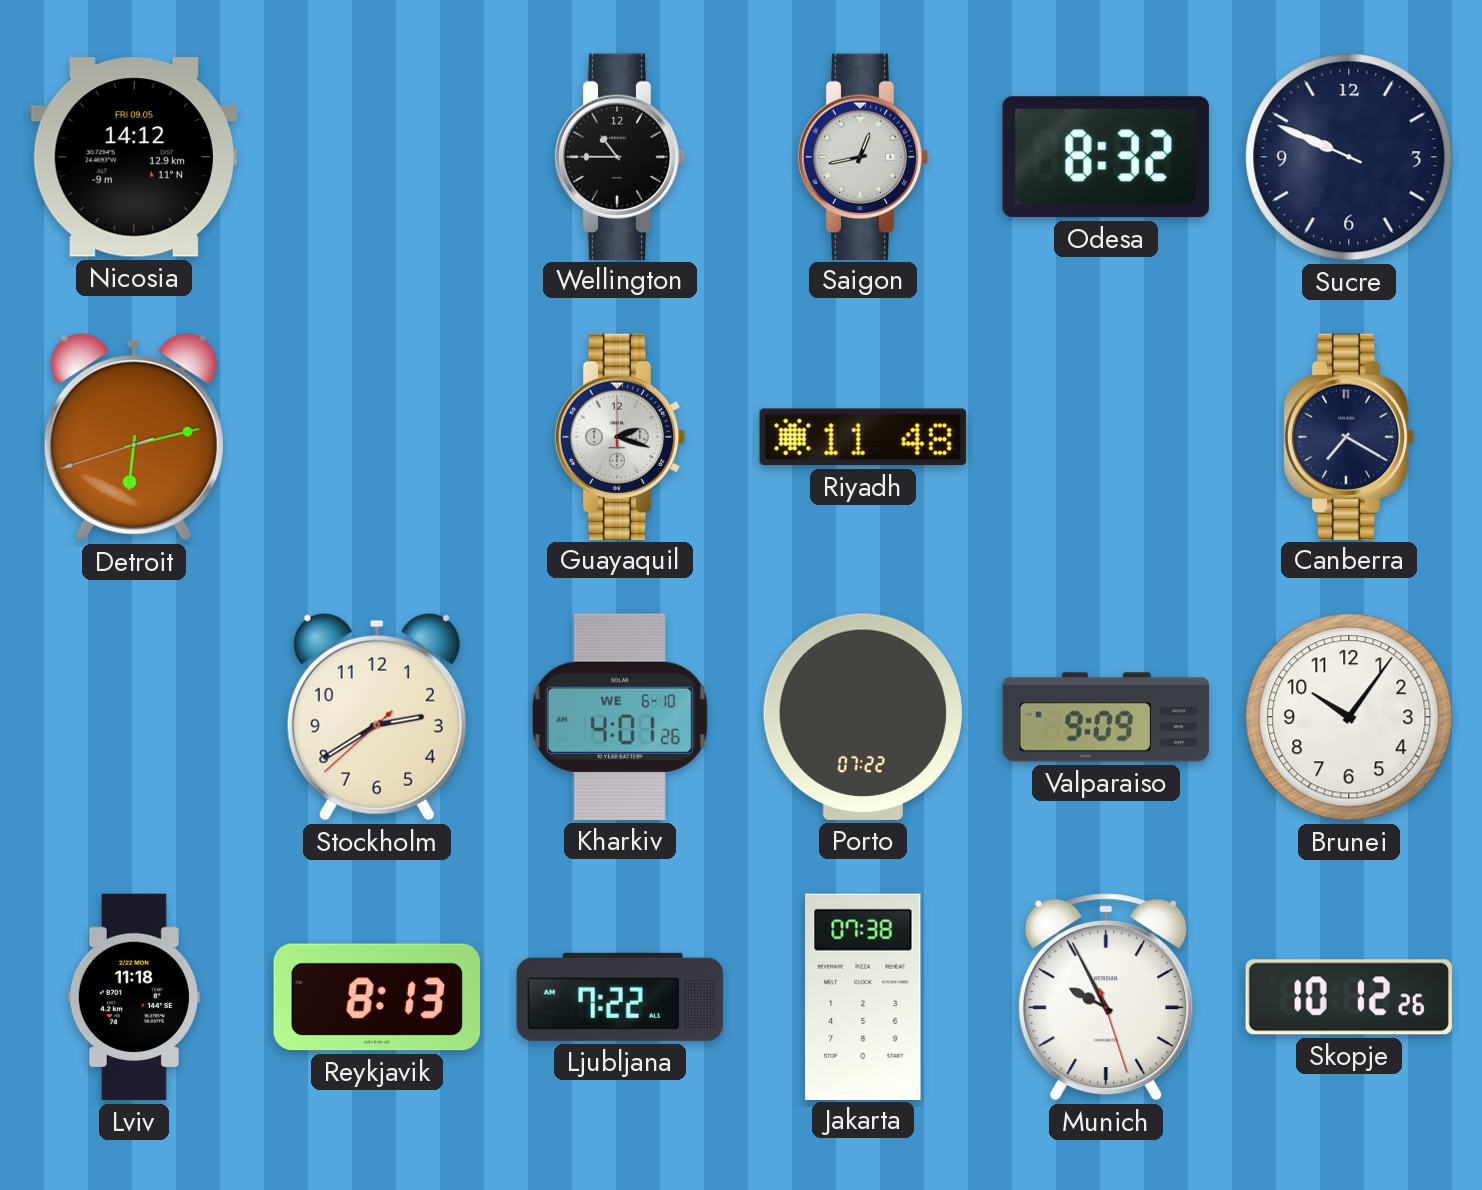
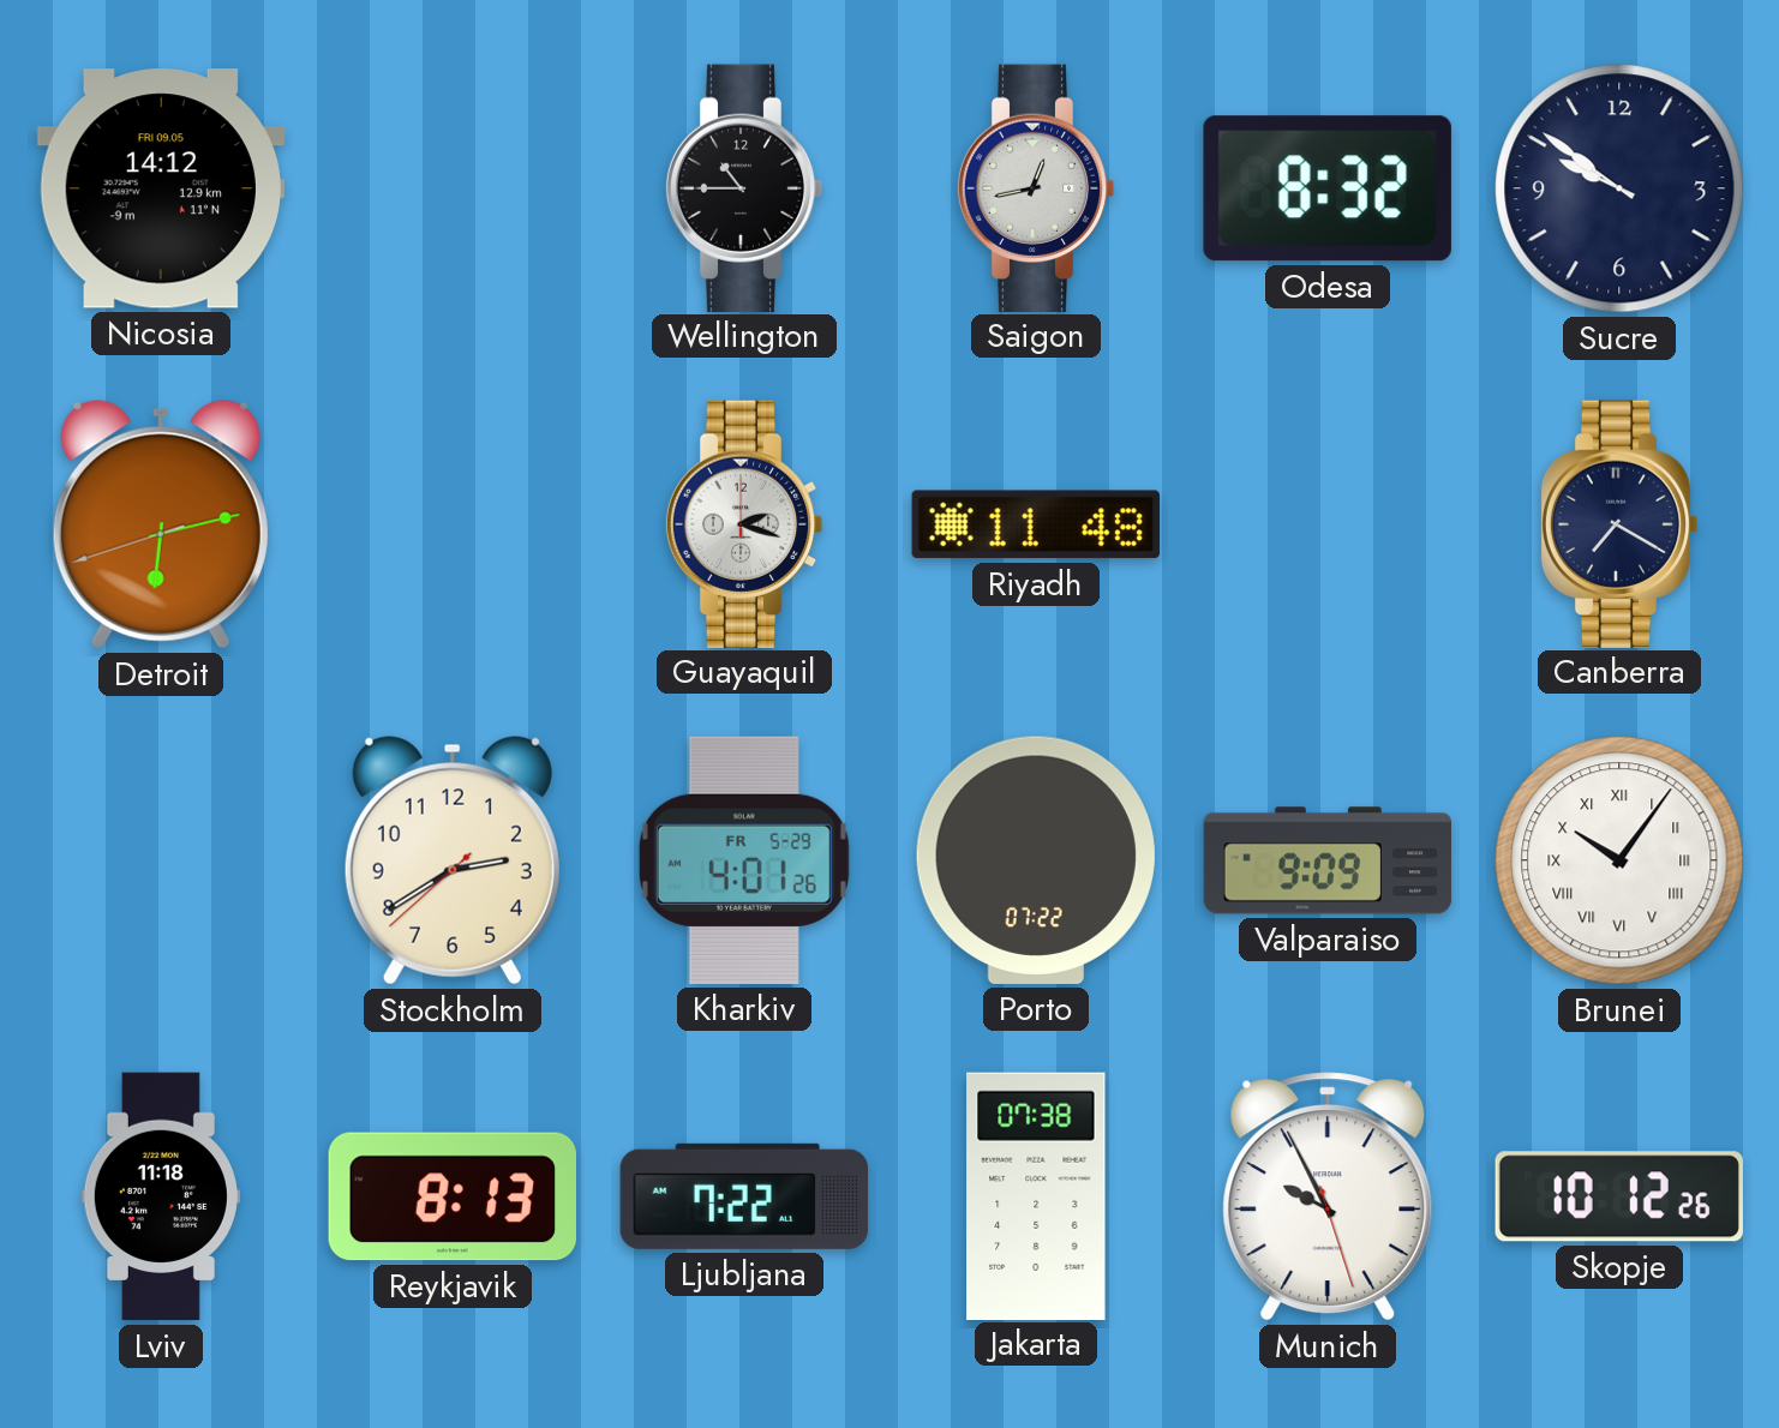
Sucre: 9:49 -> 9:51 (1619, 188)
Kharkiv date: WE 6-10 -> FR 5-29 (744, 860)
Brunei numerals: Arabic -> Roman (1619, 860)
